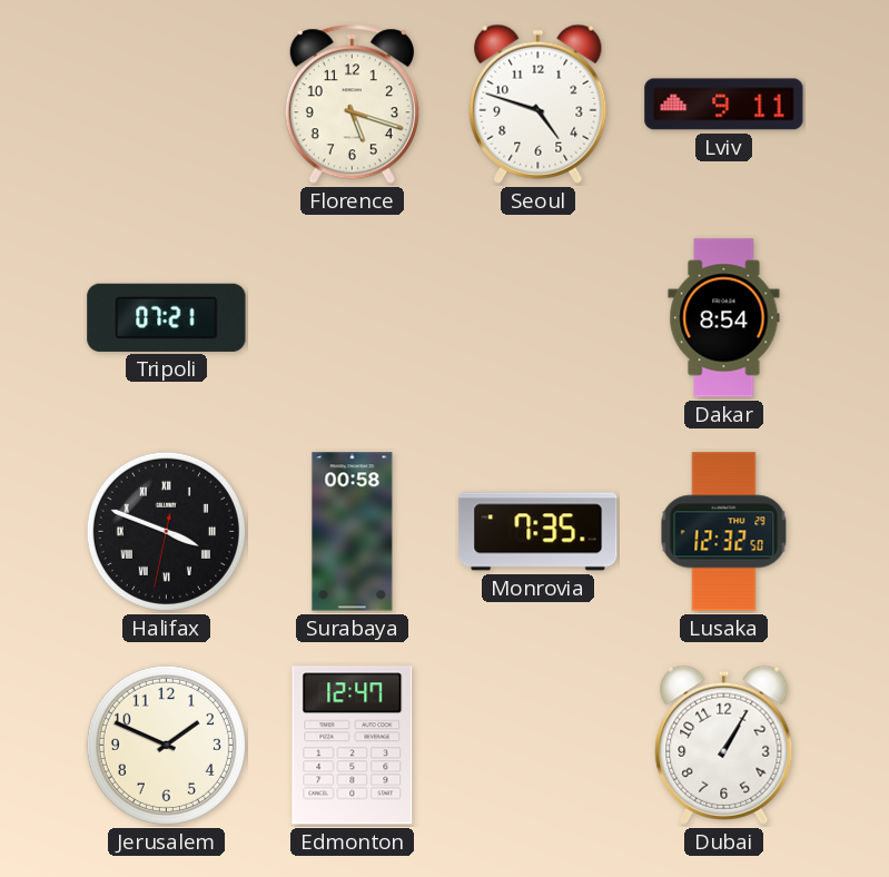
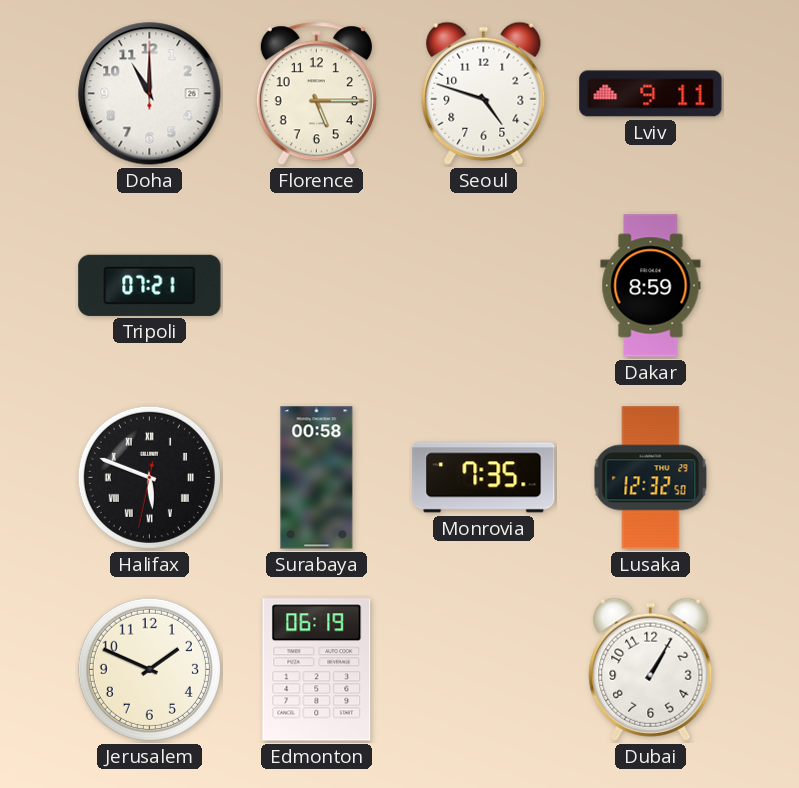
Doha: none -> 11:00 (150, 94)
Florence: 5:18 -> 5:15 (316, 94)
Dakar: 8:54 -> 8:59 (651, 286)
Halifax: 3:48 -> 5:48 (149, 477)
Edmonton: 12:47 -> 06:19 (317, 670)
